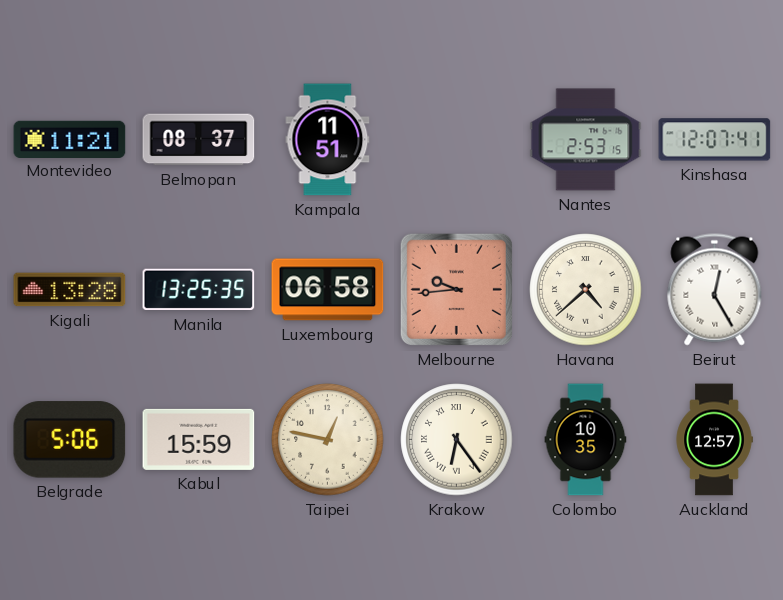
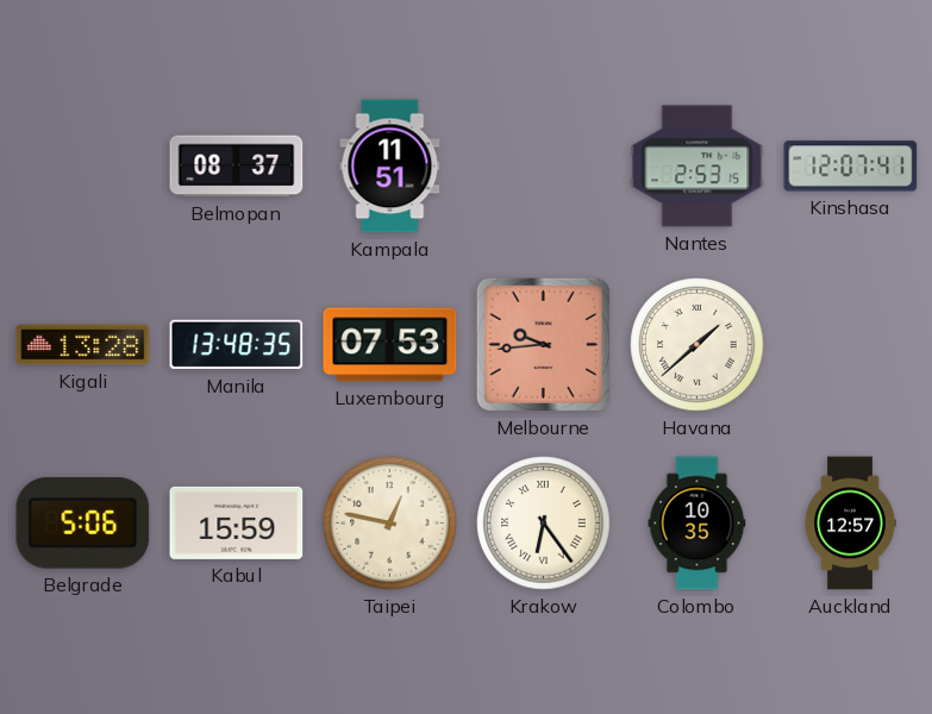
Montevideo: 11:21 -> none (70, 139)
Manila: 13:25 -> 13:48 (237, 345)
Luxembourg: 06:58 -> 07:53 (390, 345)
Havana: 4:38 -> 1:38 (698, 345)
Beirut: 12:25 -> none (715, 290)
